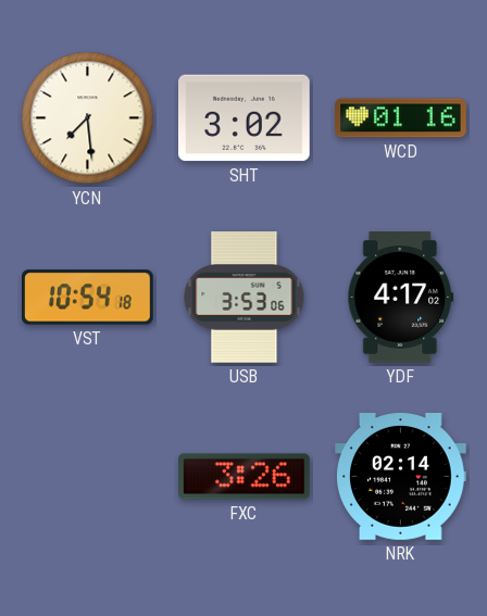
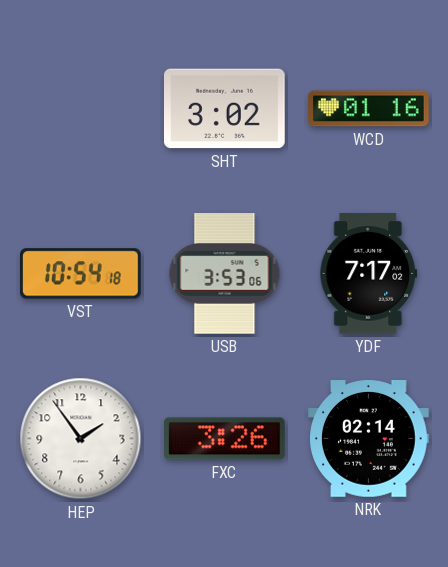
YCN: 7:29 -> none (88, 118)
YDF: 4:17 -> 7:17 (369, 274)
HEP: none -> 1:54 (81, 439)
